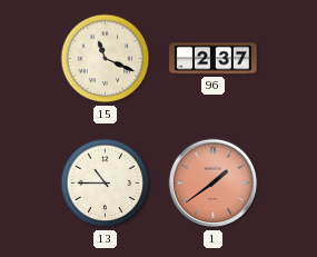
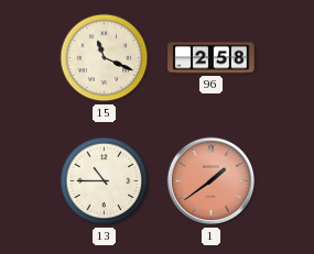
96: 2:37 -> 2:58 (212, 58)
